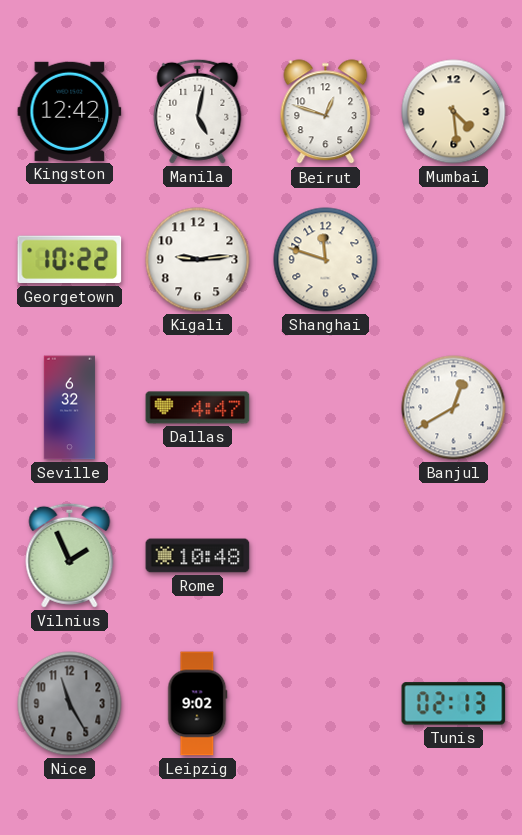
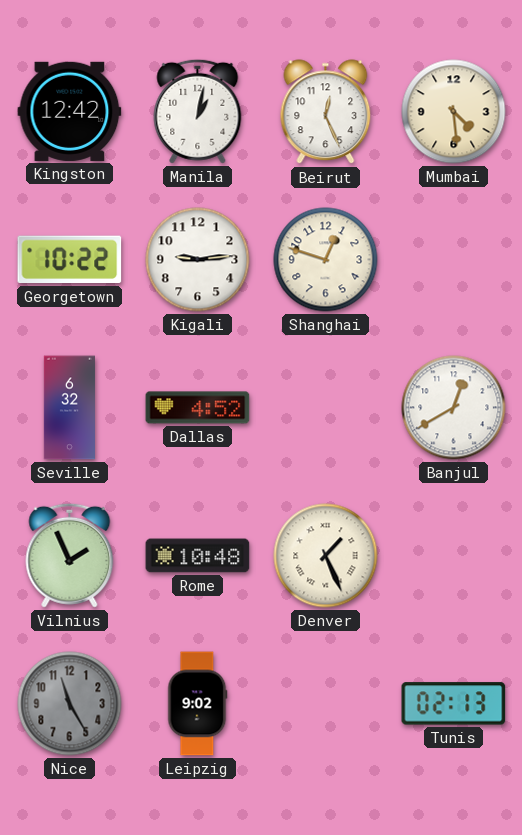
Manila: 5:02 -> 1:02 (198, 111)
Beirut: 12:48 -> 12:26 (326, 112)
Shanghai: 11:48 -> 12:48 (326, 260)
Dallas: 4:47 -> 4:52 (198, 408)
Denver: none -> 1:26 (326, 556)
